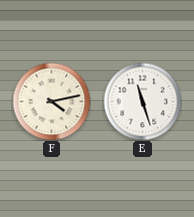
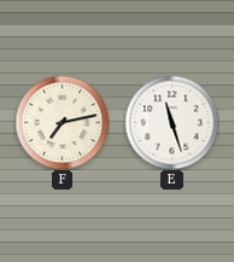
F: 4:13 -> 7:13 (62, 122)
